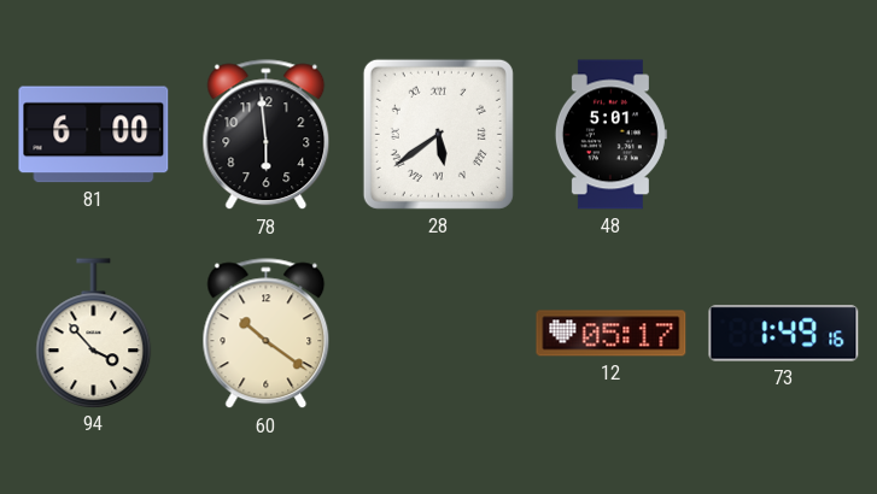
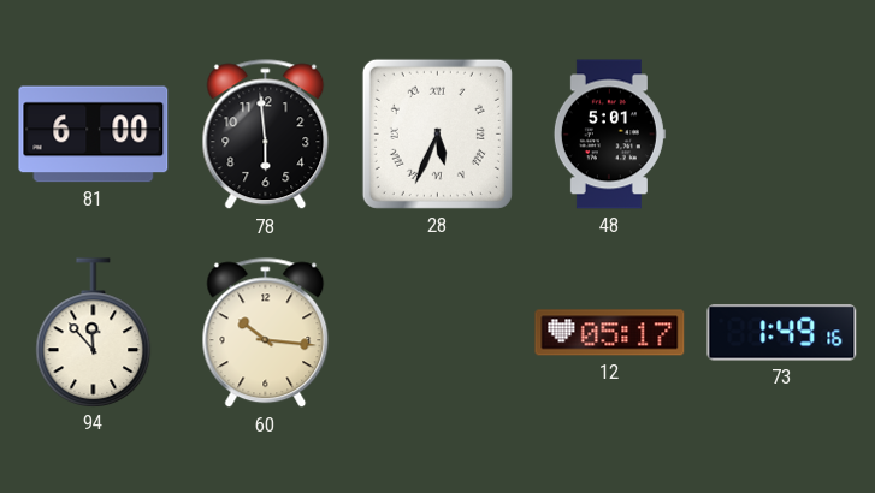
28: 5:39 -> 5:34 (437, 133)
94: 3:53 -> 11:53 (94, 332)
60: 10:21 -> 10:16 (266, 333)
